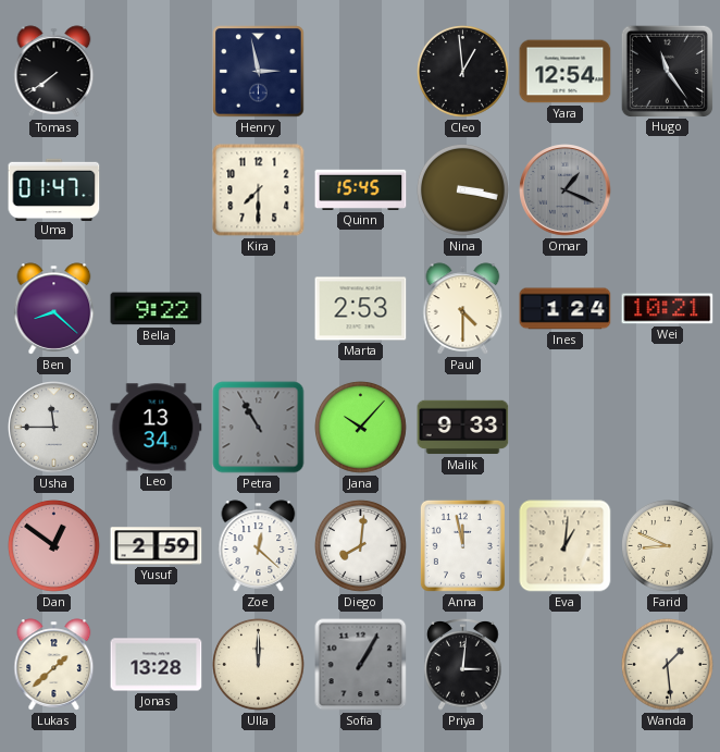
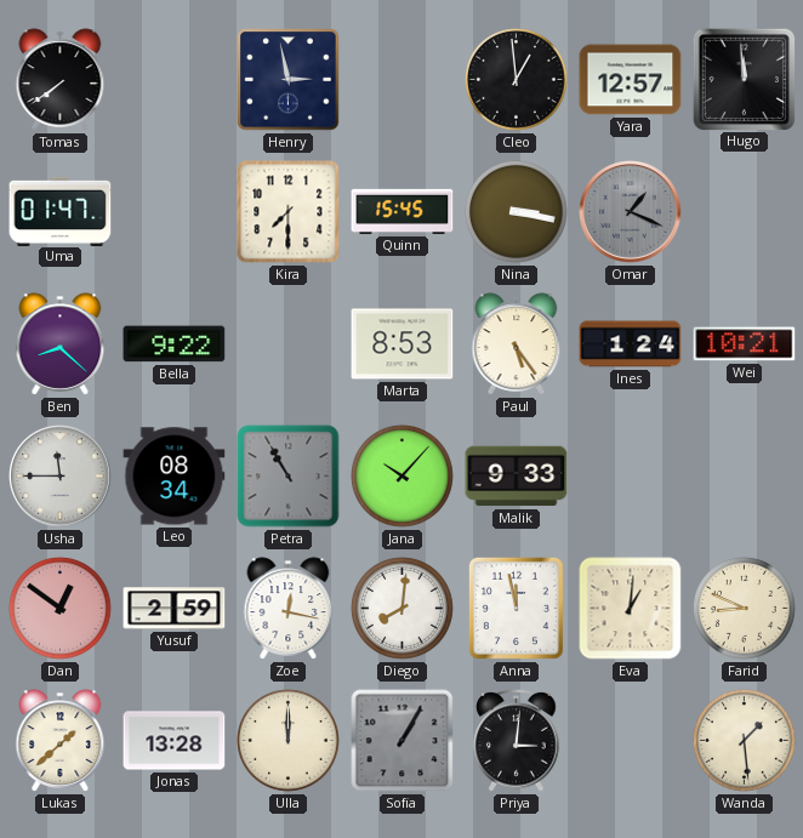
Yara: 12:54 -> 12:57 (631, 80)
Hugo: 11:24 -> 11:59 (744, 79)
Marta: 2:53 -> 8:53 (403, 344)
Paul: 4:30 -> 5:24 (517, 344)
Leo: 13:34 -> 08:34 (175, 477)
Zoe: 12:22 -> 12:17 (289, 609)
